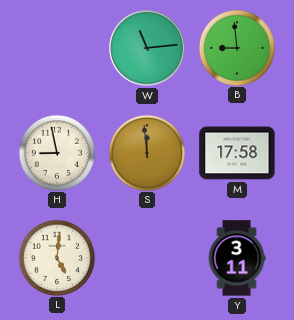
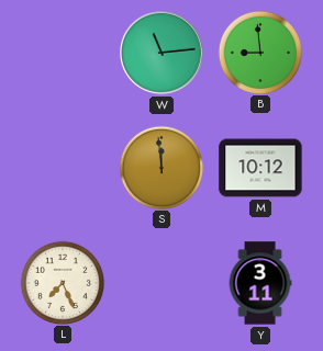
H: 8:58 -> none (56, 152)
M: 17:58 -> 10:12 (260, 168)
L: 5:01 -> 7:26 (62, 282)
